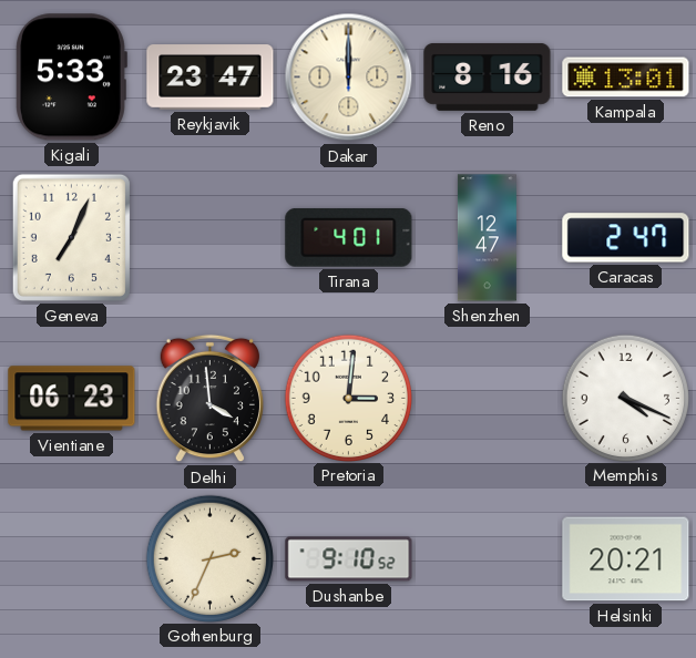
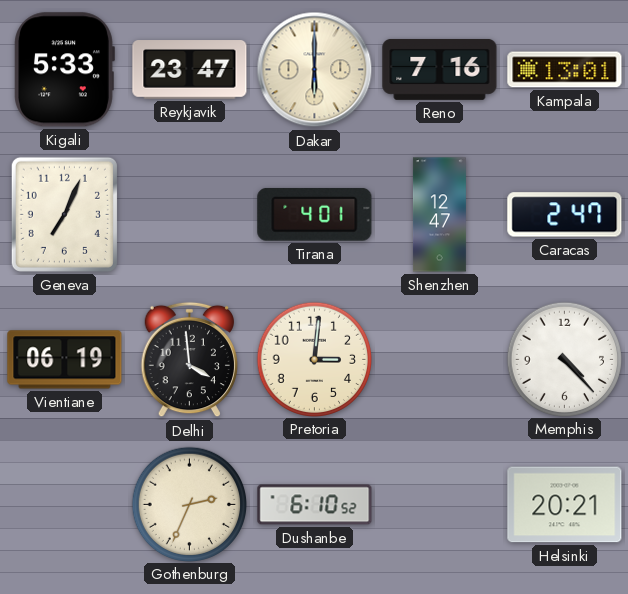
Dakar: 12:00 -> 6:00 (315, 70)
Reno: 8:16 -> 7:16 (440, 69)
Vientiane: 06:23 -> 06:19 (65, 360)
Memphis: 4:19 -> 4:23 (564, 359)
Dushanbe: 9:10 -> 6:10 (315, 505)
